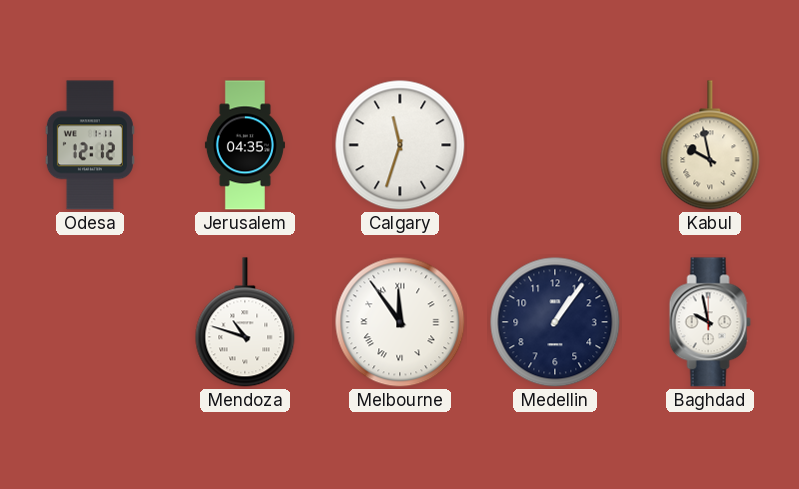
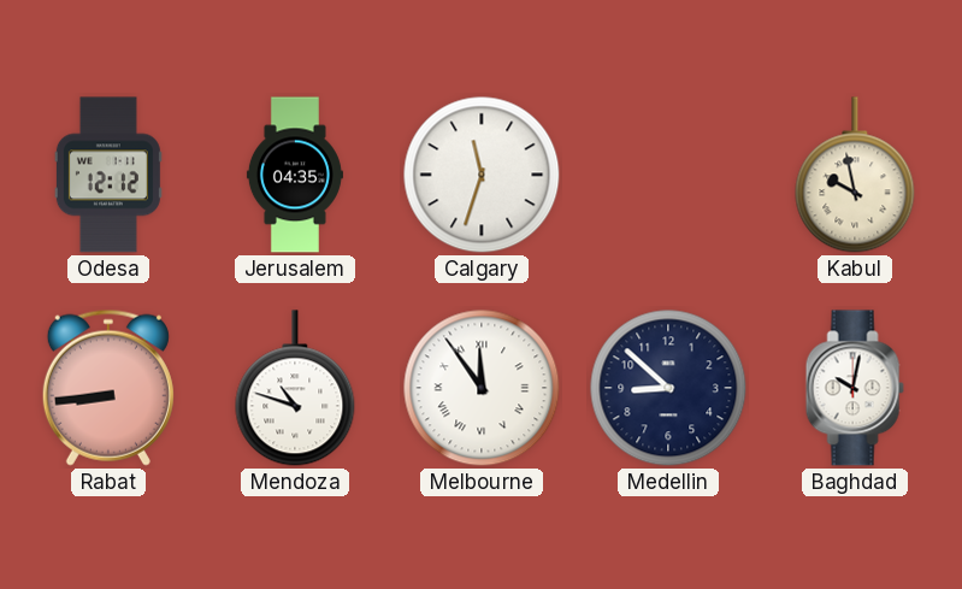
Rabat: none -> 8:44 (108, 388)
Medellin: 1:06 -> 8:52 (668, 388)
Baghdad: 9:58 -> 10:02 (855, 388)
